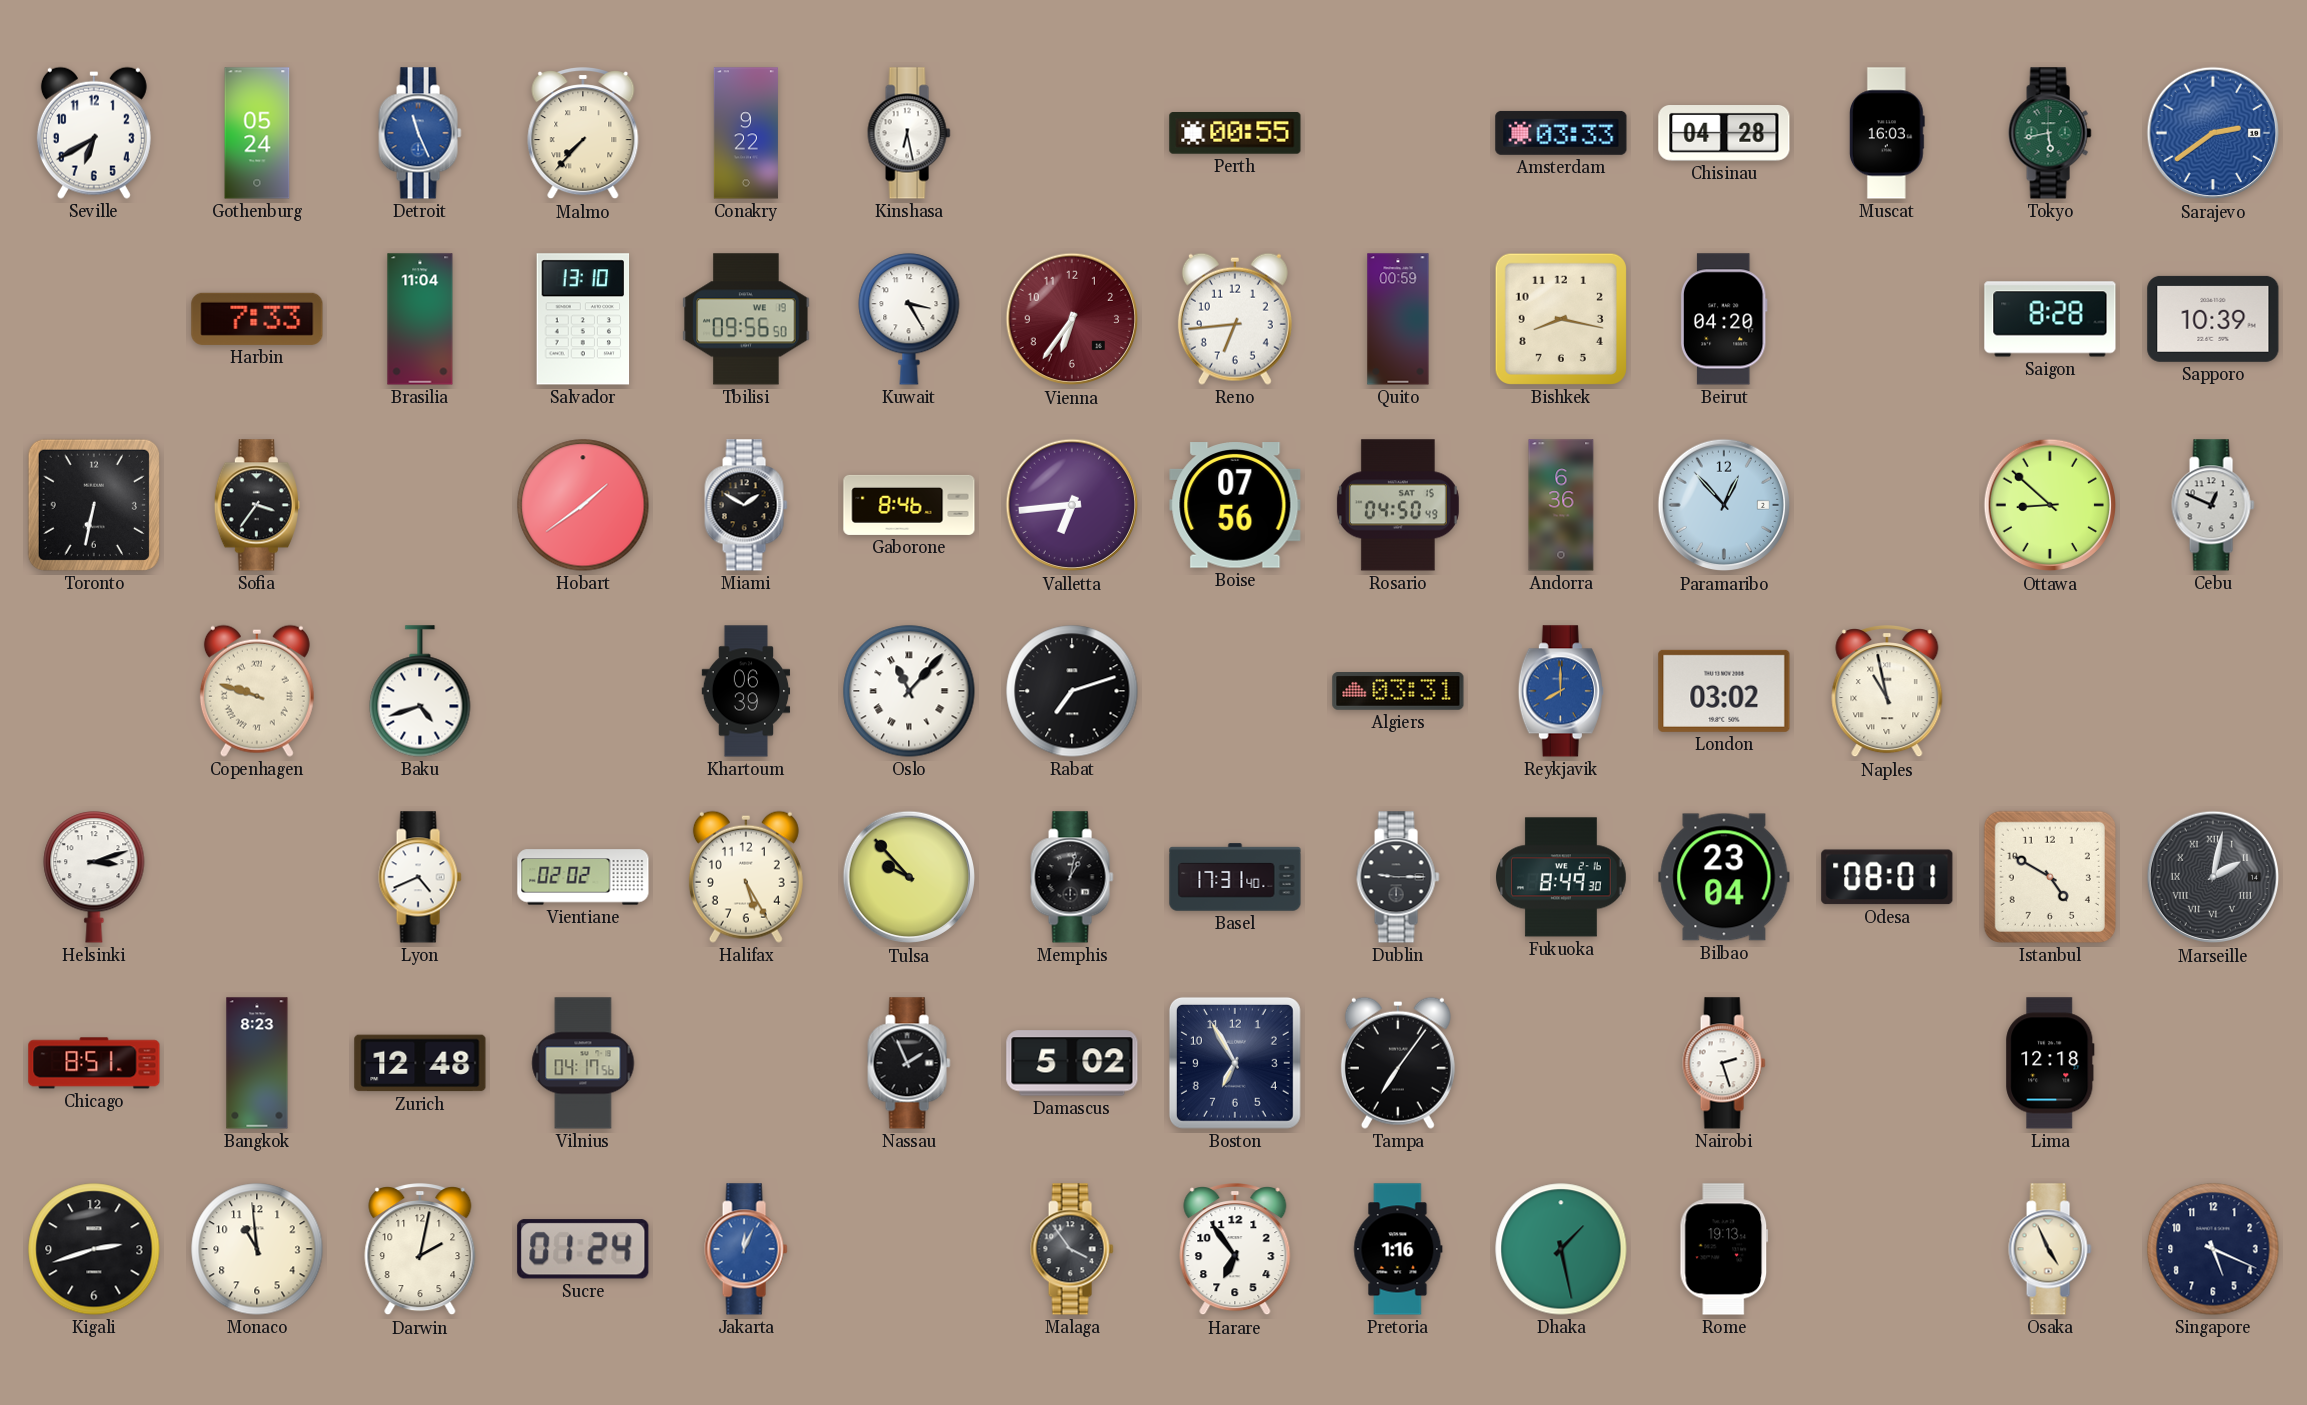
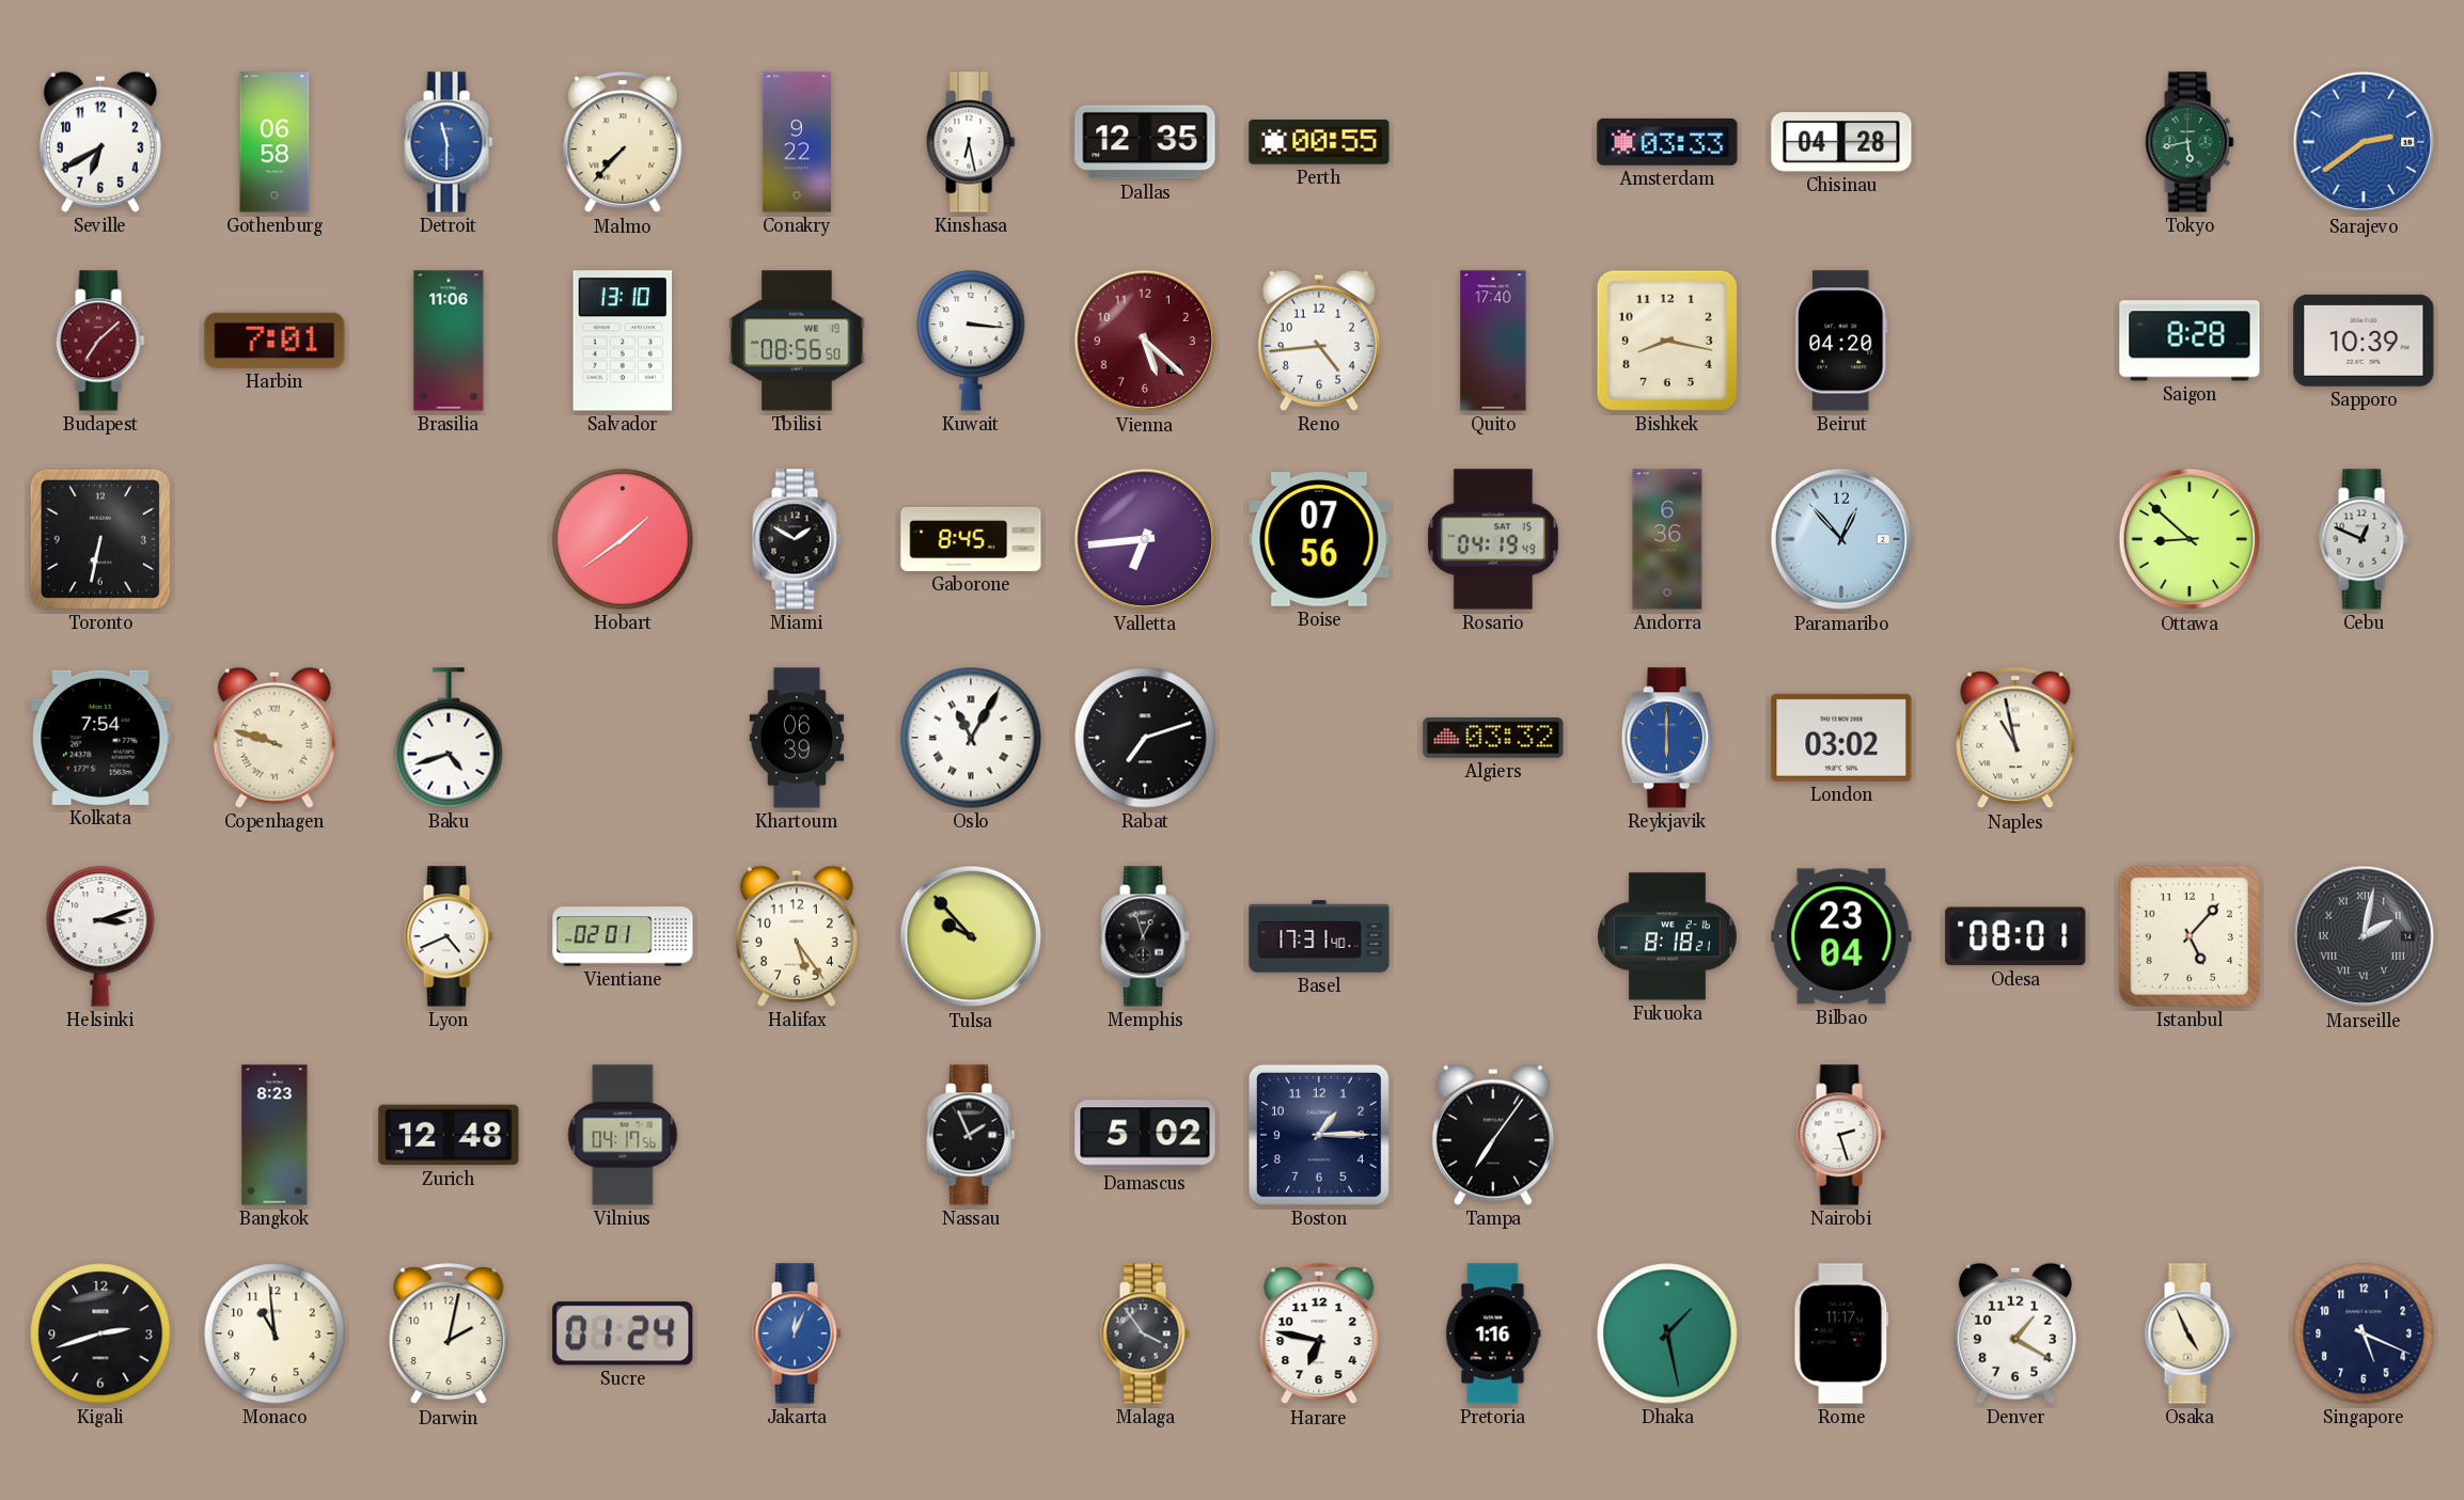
Gothenburg: 05:24 -> 06:58 (274, 142)
Detroit: 11:26 -> 11:30 (449, 142)
Dallas: none -> 12:35 (1145, 142)
Muscat: 16:03 -> none (1887, 133)
Budapest: none -> 7:08 (100, 341)
Harbin: 7:33 -> 7:01 (274, 341)
Brasilia: 11:04 -> 11:06 (449, 341)
Tbilisi: 09:56 -> 08:56 (797, 341)
Kuwait: 3:25 -> 3:16 (971, 341)
Vienna: 6:36 -> 5:22 (1145, 341)
Reno: 6:44 -> 4:44 (1319, 341)
Quito: 00:59 -> 17:40 (1493, 341)
Sofia: 3:36 -> none (257, 505)
Gaborone: 8:46 -> 8:45 (971, 539)
Rosario: 04:50 -> 04:19 (1493, 539)
Kolkata: none -> 7:54 (100, 738)
Oslo: 11:07 -> 11:05 (971, 738)
Algiers: 03:31 -> 03:32 (1493, 739)
Reykjavik: 8:00 -> 6:00 (1667, 738)
Vientiane: 02:02 -> 02:01 (623, 936)
Halifax: 5:25 -> 5:24 (797, 936)
Memphis: 1:02 -> 12:57 (1145, 936)
Dublin: 9:15 -> none (1398, 877)
Fukuoka: 8:49 -> 8:18 (1668, 936)
Istanbul: 4:50 -> 5:07 (2190, 936)
Chicago: 8:51 -> none (94, 1063)
Boston: 6:55 -> 1:15 (1319, 1135)
Lima: 12:18 -> none (2050, 1063)
Harare: 6:54 -> 6:47 (1319, 1335)
Rome: 19:13 -> 11:17 (1841, 1333)
Denver: none -> 1:20 (2015, 1333)
